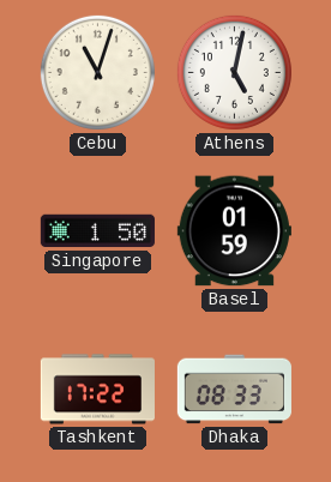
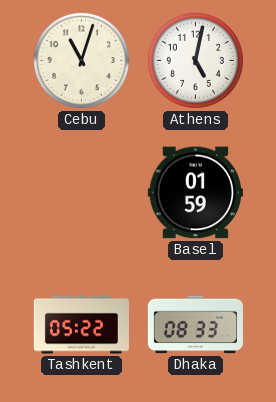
Singapore: 1:50 -> none (97, 231)
Tashkent: 17:22 -> 05:22 (81, 325)
